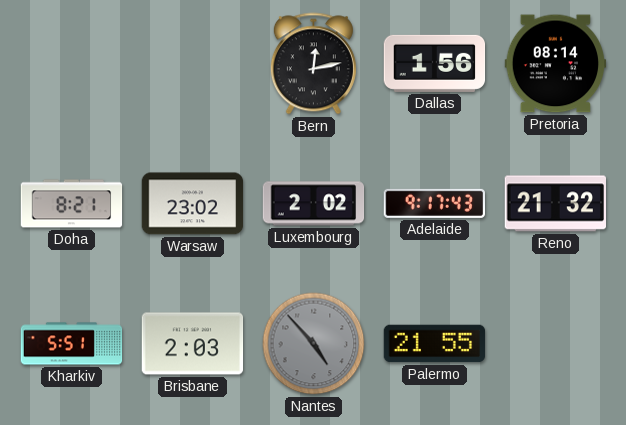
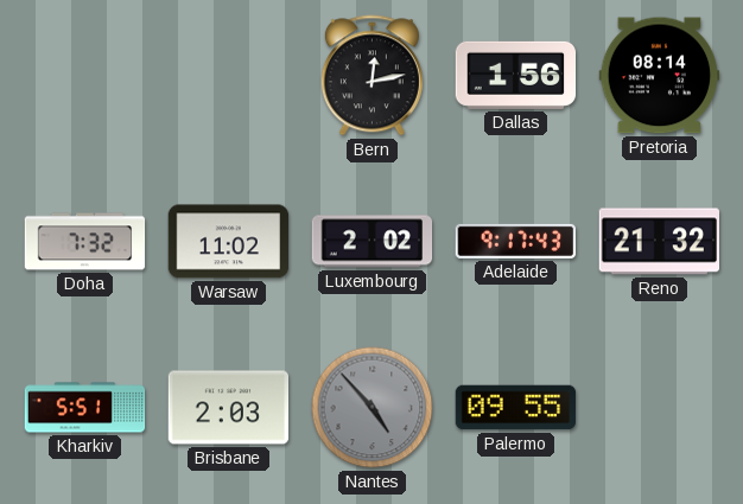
Doha: 8:21 -> 7:32 (85, 242)
Warsaw: 23:02 -> 11:02 (229, 242)
Palermo: 21:55 -> 09:55 (516, 408)
